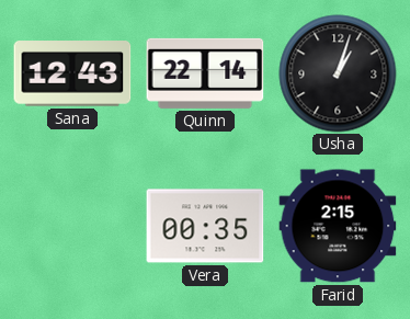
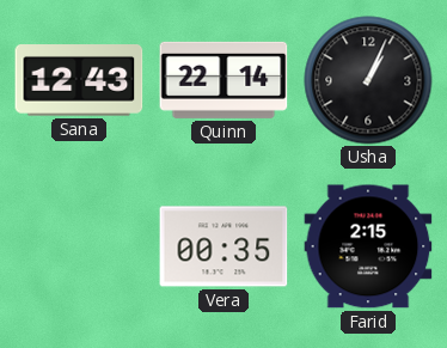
Usha: 1:03 -> 1:04 (368, 80)
